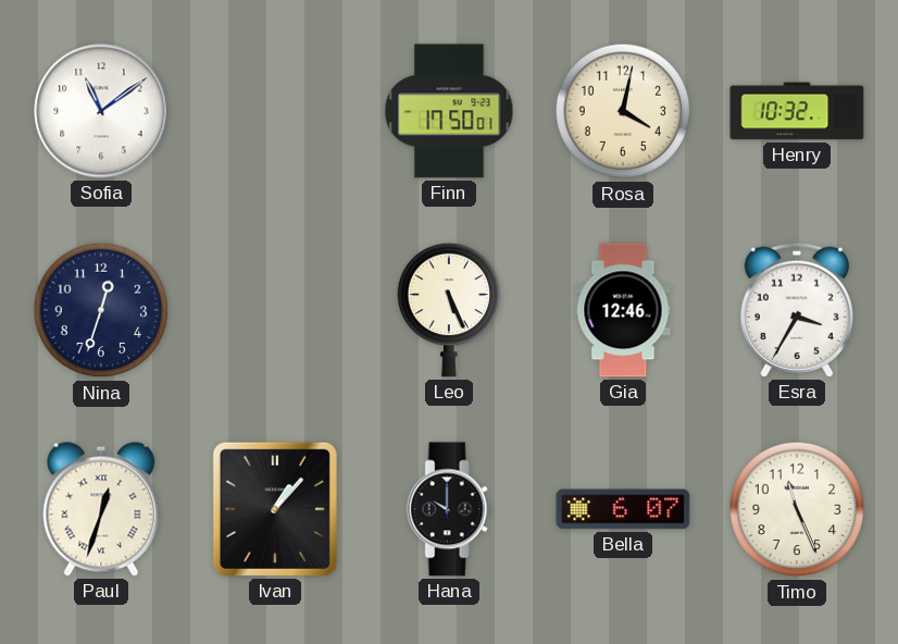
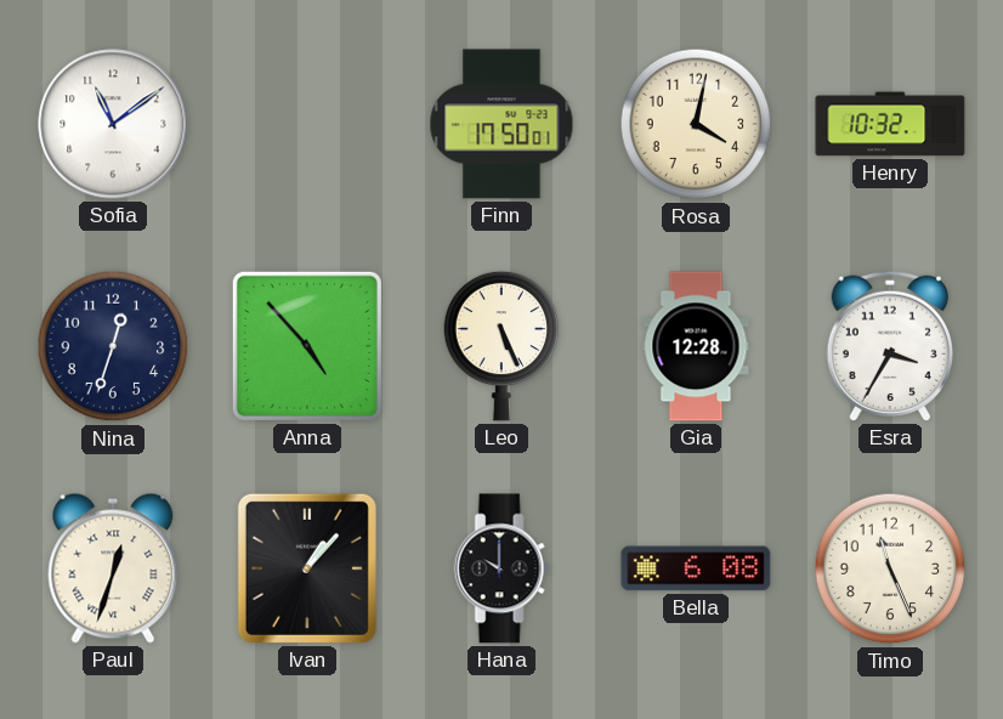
Anna: none -> 4:53 (307, 346)
Gia: 12:46 -> 12:28 (696, 346)
Bella: 6:07 -> 6:08 (696, 568)
